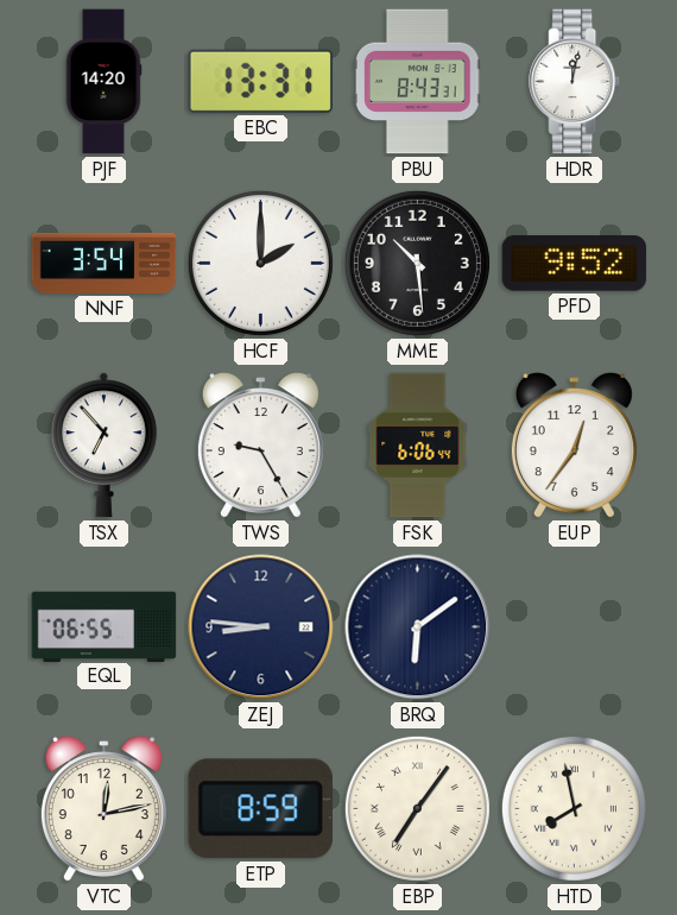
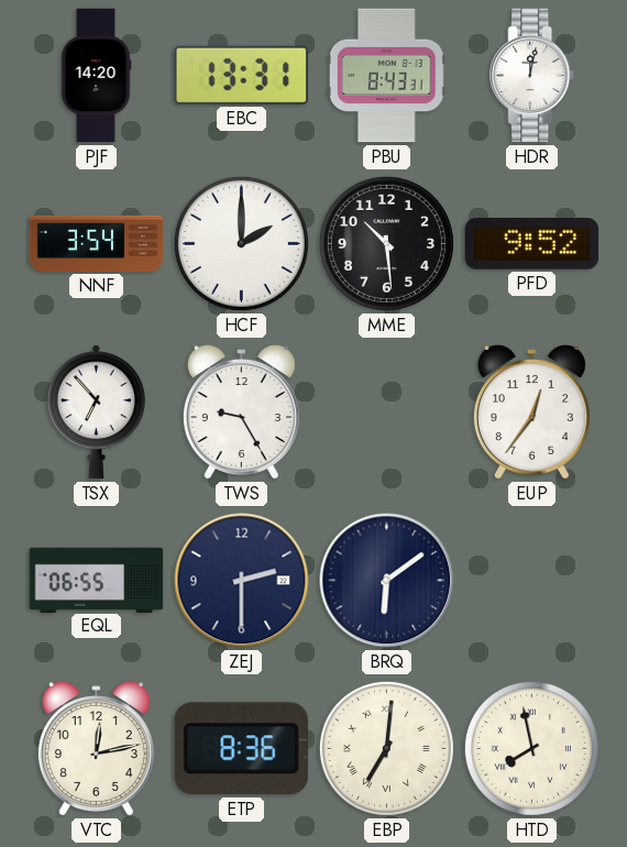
FSK: 6:06 -> none (418, 446)
ZEJ: 8:46 -> 2:30 (242, 581)
ETP: 8:59 -> 8:36 (241, 749)
EBP: 7:06 -> 7:01 (386, 748)
